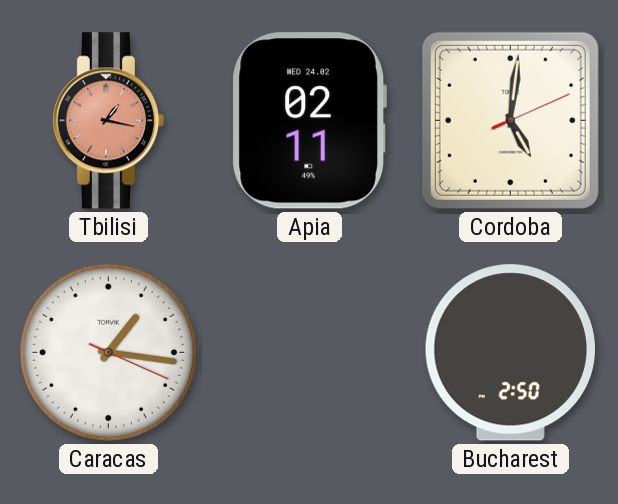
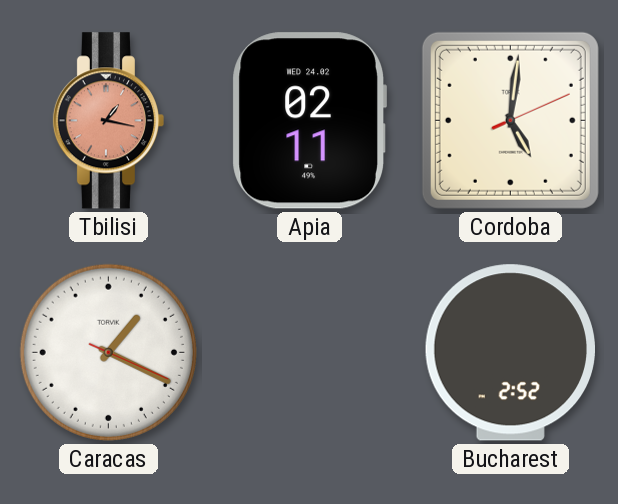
Caracas: 1:16 -> 1:19 (108, 352)
Bucharest: 2:50 -> 2:52 (510, 353)
